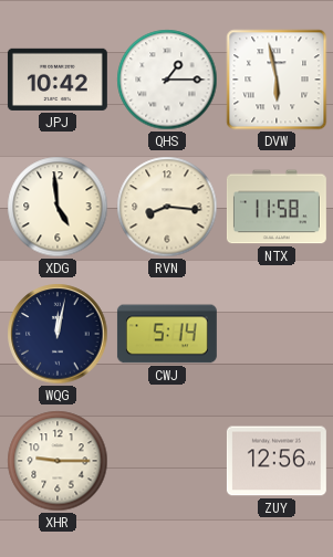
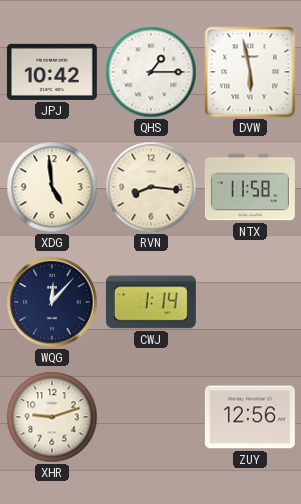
WQG: 12:02 -> 12:07 (52, 302)
CWJ: 5:14 -> 1:14 (151, 302)
XHR: 9:15 -> 9:12 (52, 417)
